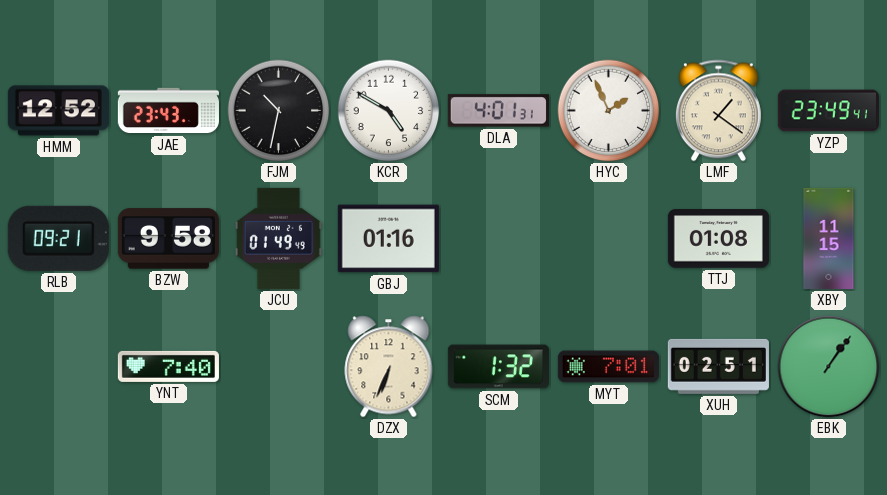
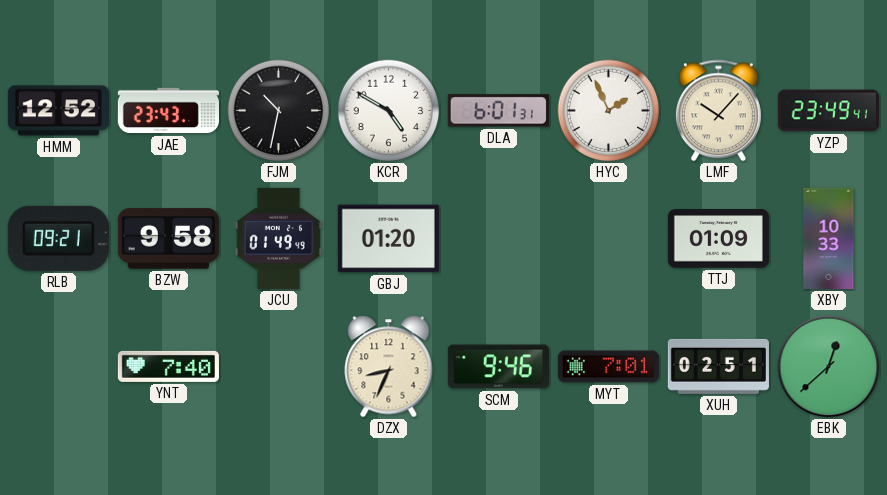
DLA: 4:01 -> 6:01 (498, 111)
LMF: 1:21 -> 10:07 (718, 111)
GBJ: 01:16 -> 01:20 (388, 239)
TTJ: 01:08 -> 01:09 (718, 239)
XBY: 11:15 -> 10:33 (829, 238)
DZX: 6:34 -> 8:34 (389, 367)
SCM: 1:32 -> 9:46 (498, 367)
EBK: 1:06 -> 12:38 (829, 367)
